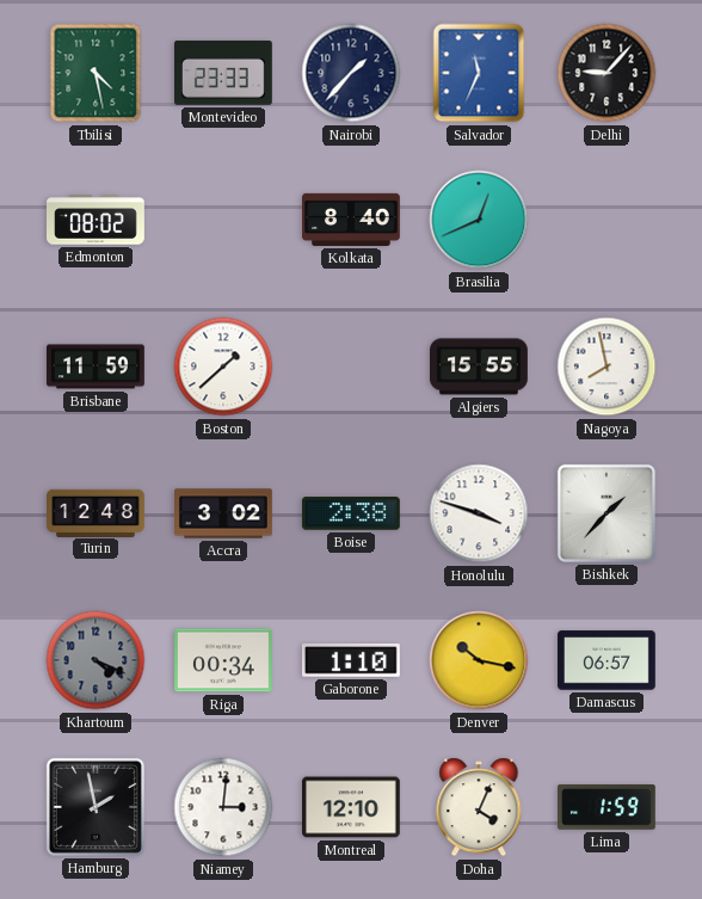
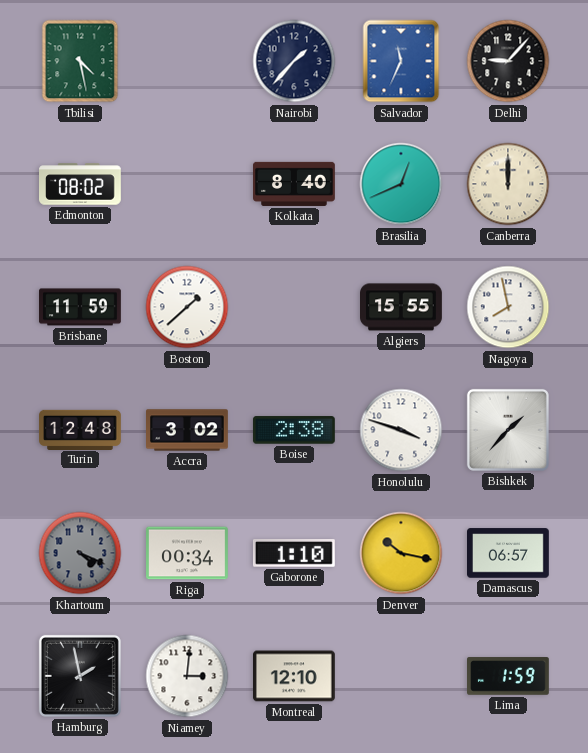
Montevideo: 23:33 -> none (223, 73)
Canberra: none -> 12:00 (508, 184)
Doha: 4:04 -> none (479, 807)
